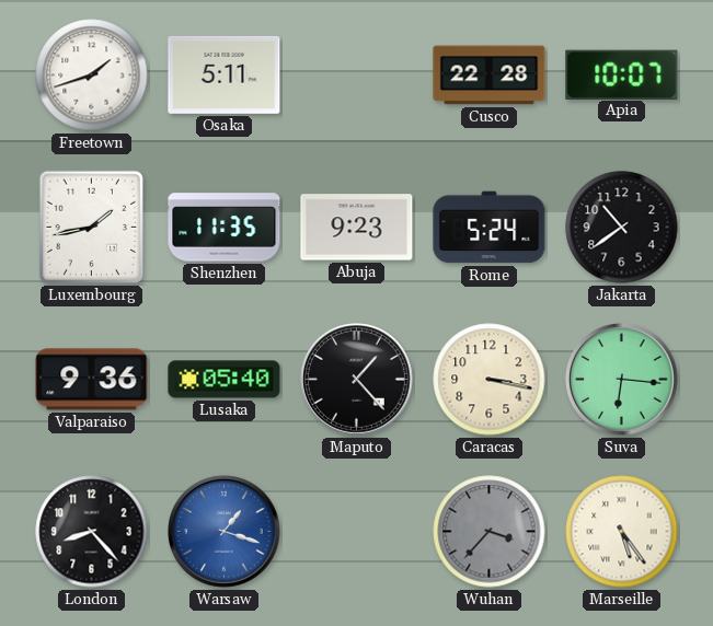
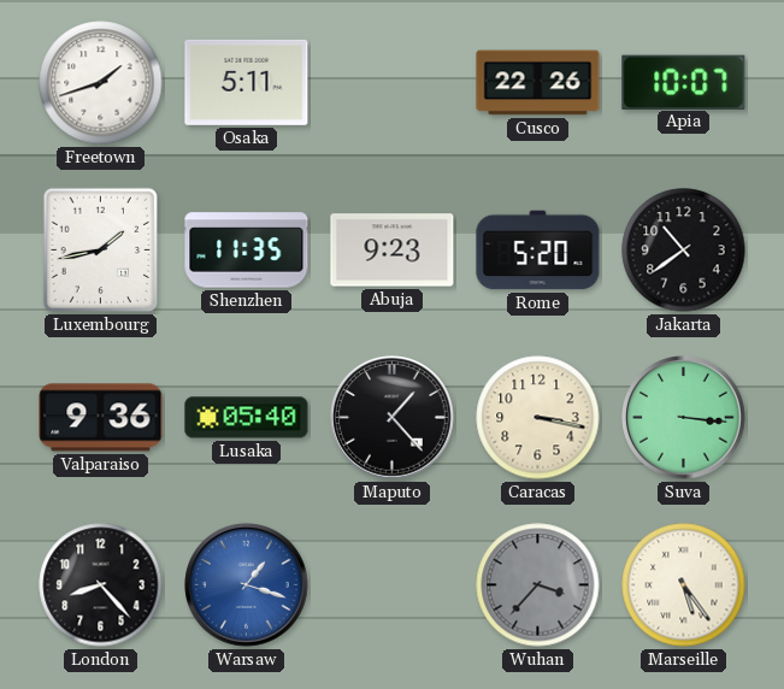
Cusco: 22:28 -> 22:26 (538, 83)
Rome: 5:24 -> 5:20 (538, 251)
Suva: 6:16 -> 3:16 (684, 418)
